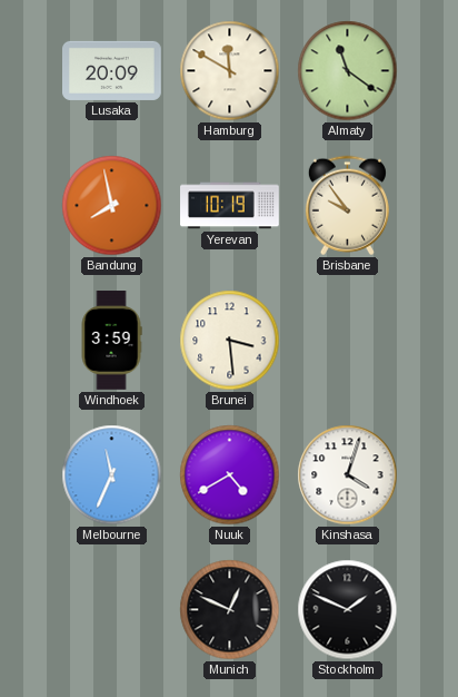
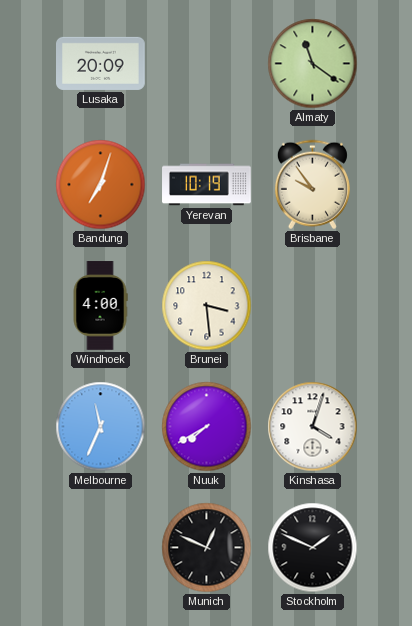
Hamburg: 11:50 -> none (230, 71)
Bandung: 7:58 -> 7:03 (101, 185)
Windhoek: 3:59 -> 4:00 (100, 306)
Nuuk: 4:40 -> 7:40 (207, 427)
